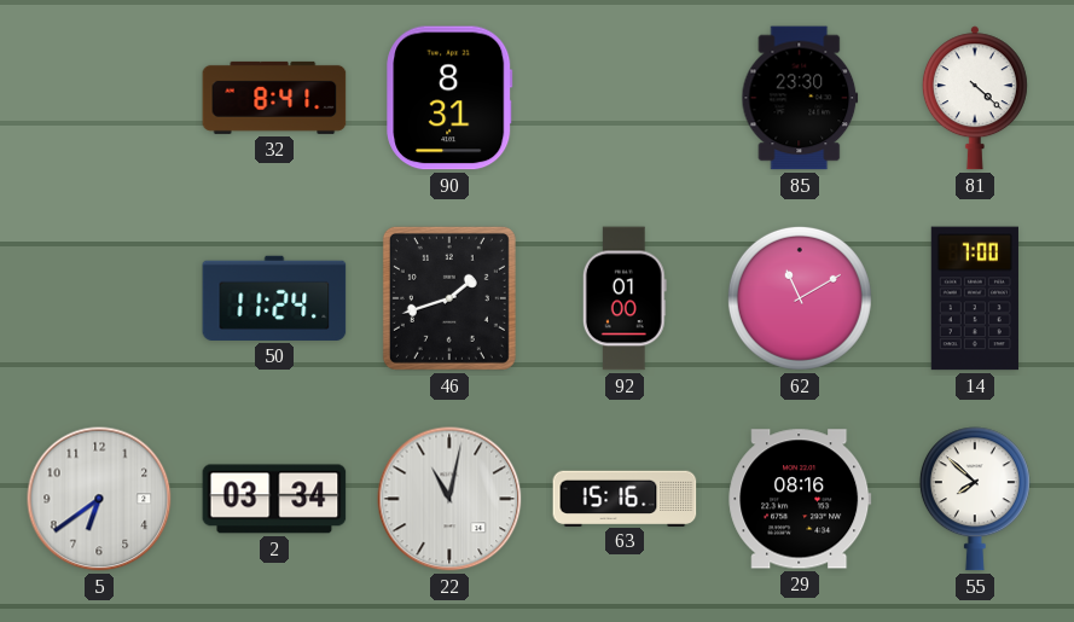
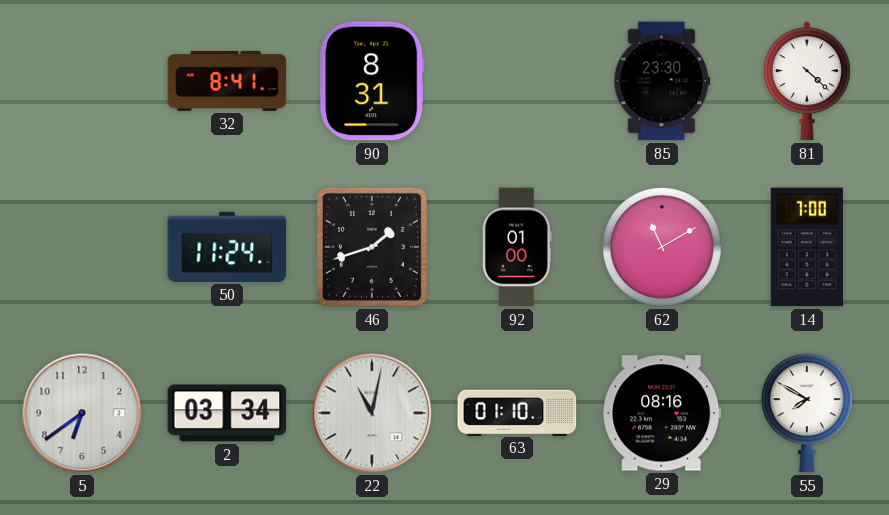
63: 15:16 -> 01:10 (517, 412)
55: 7:52 -> 7:50 (807, 413)
